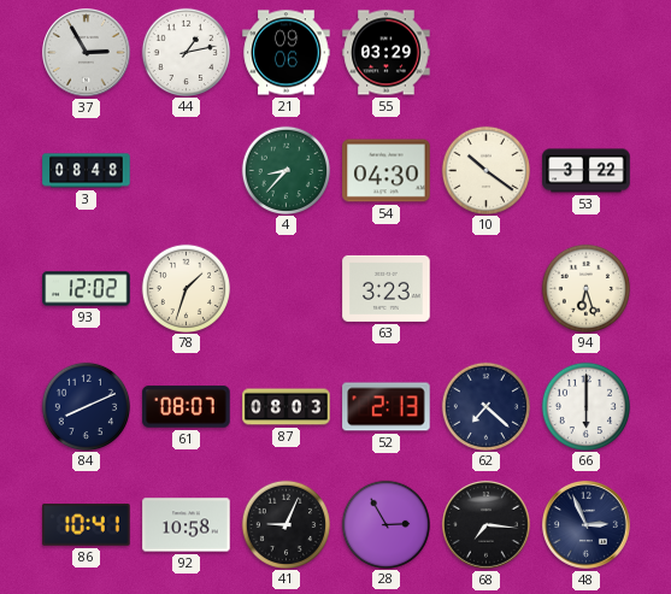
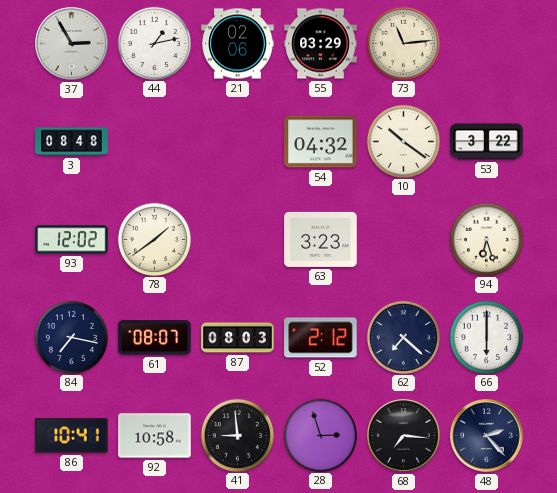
21: 09:06 -> 02:06 (238, 44)
73: none -> 11:14 (403, 43)
4: 8:37 -> none (286, 170)
54: 04:30 -> 04:32 (321, 142)
78: 1:33 -> 1:39 (154, 239)
84: 8:11 -> 7:17 (71, 337)
52: 2:13 -> 2:12 (321, 338)
41: 9:04 -> 8:59 (237, 435)
28: 2:55 -> 2:57 (320, 435)
48: 2:56 -> 2:23 (487, 436)
